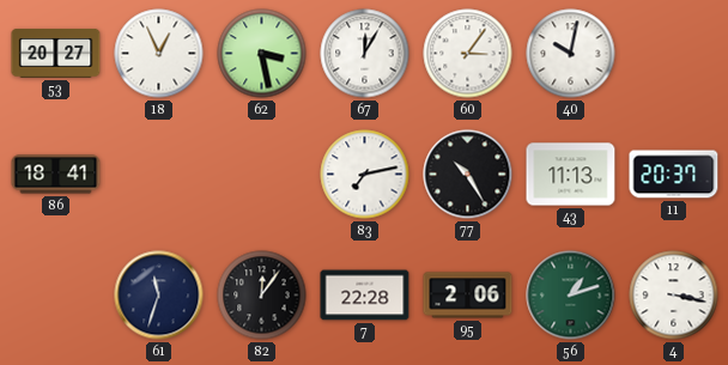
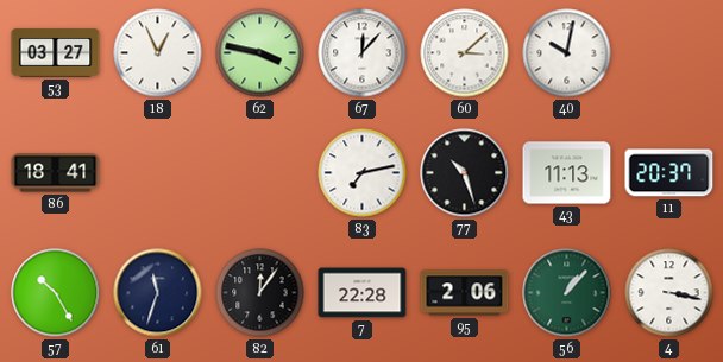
53: 20:27 -> 03:27 (56, 53)
62: 3:28 -> 3:47 (260, 53)
67: 12:05 -> 12:07 (363, 53)
60: 3:06 -> 3:08 (465, 53)
77: 10:25 -> 10:27 (465, 173)
57: none -> 10:25 (56, 293)
56: 1:12 -> 1:07 (567, 293)
